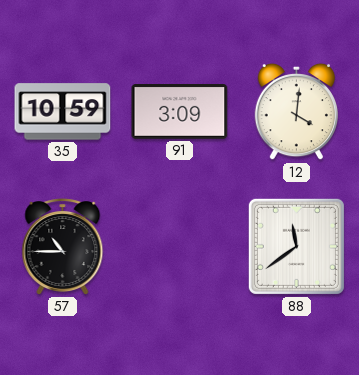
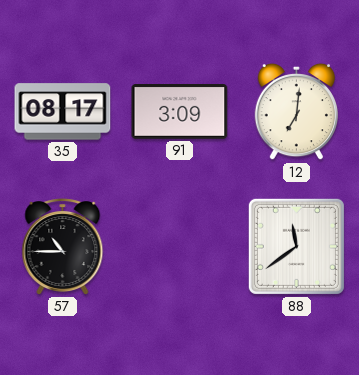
35: 10:59 -> 08:17 (63, 112)
12: 4:01 -> 7:01 (296, 112)
